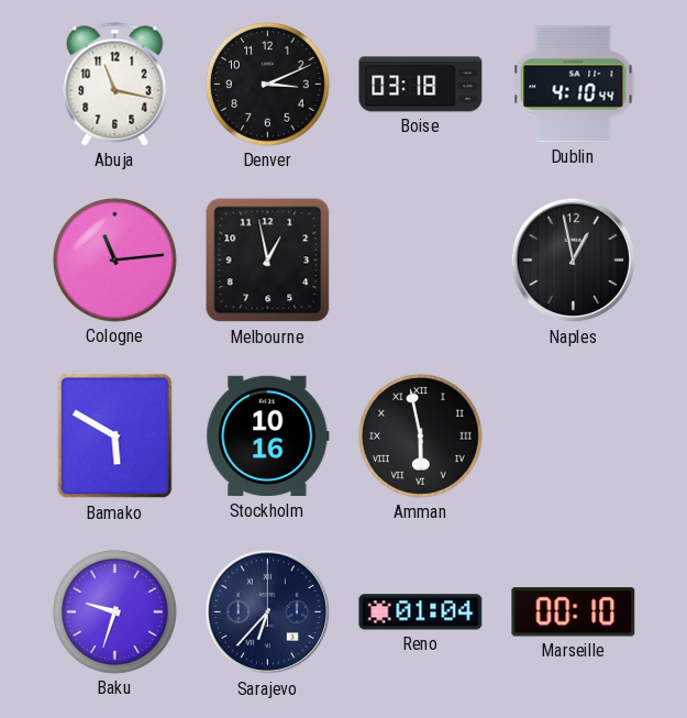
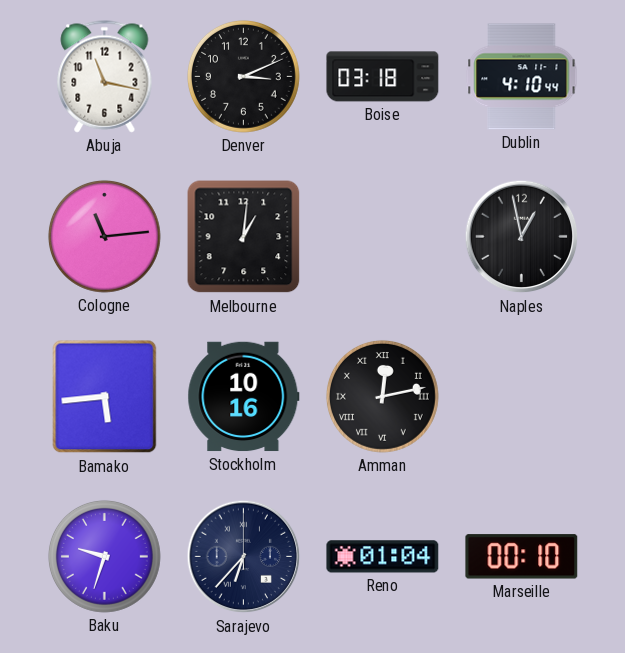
Melbourne: 12:58 -> 1:01 (244, 237)
Bamako: 5:50 -> 5:44 (105, 397)
Amman: 5:58 -> 12:13 (382, 396)
